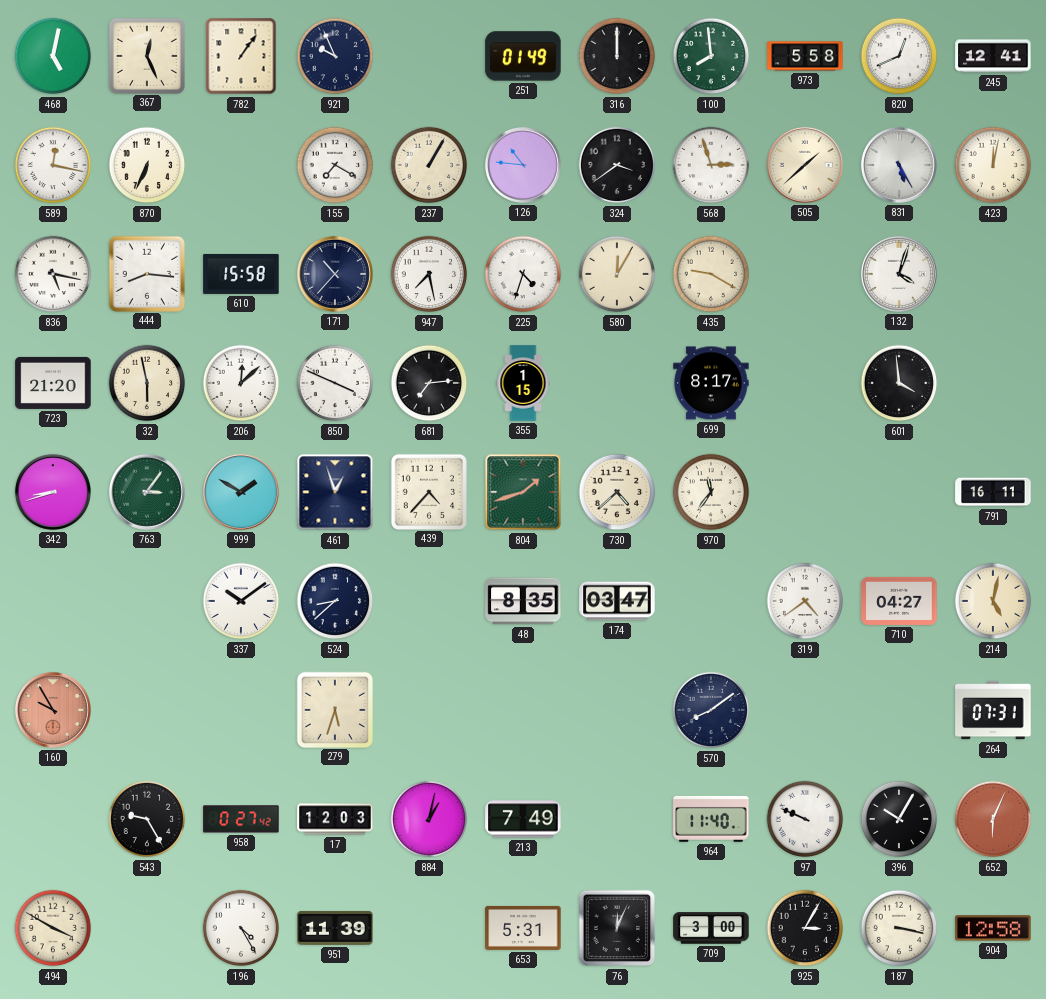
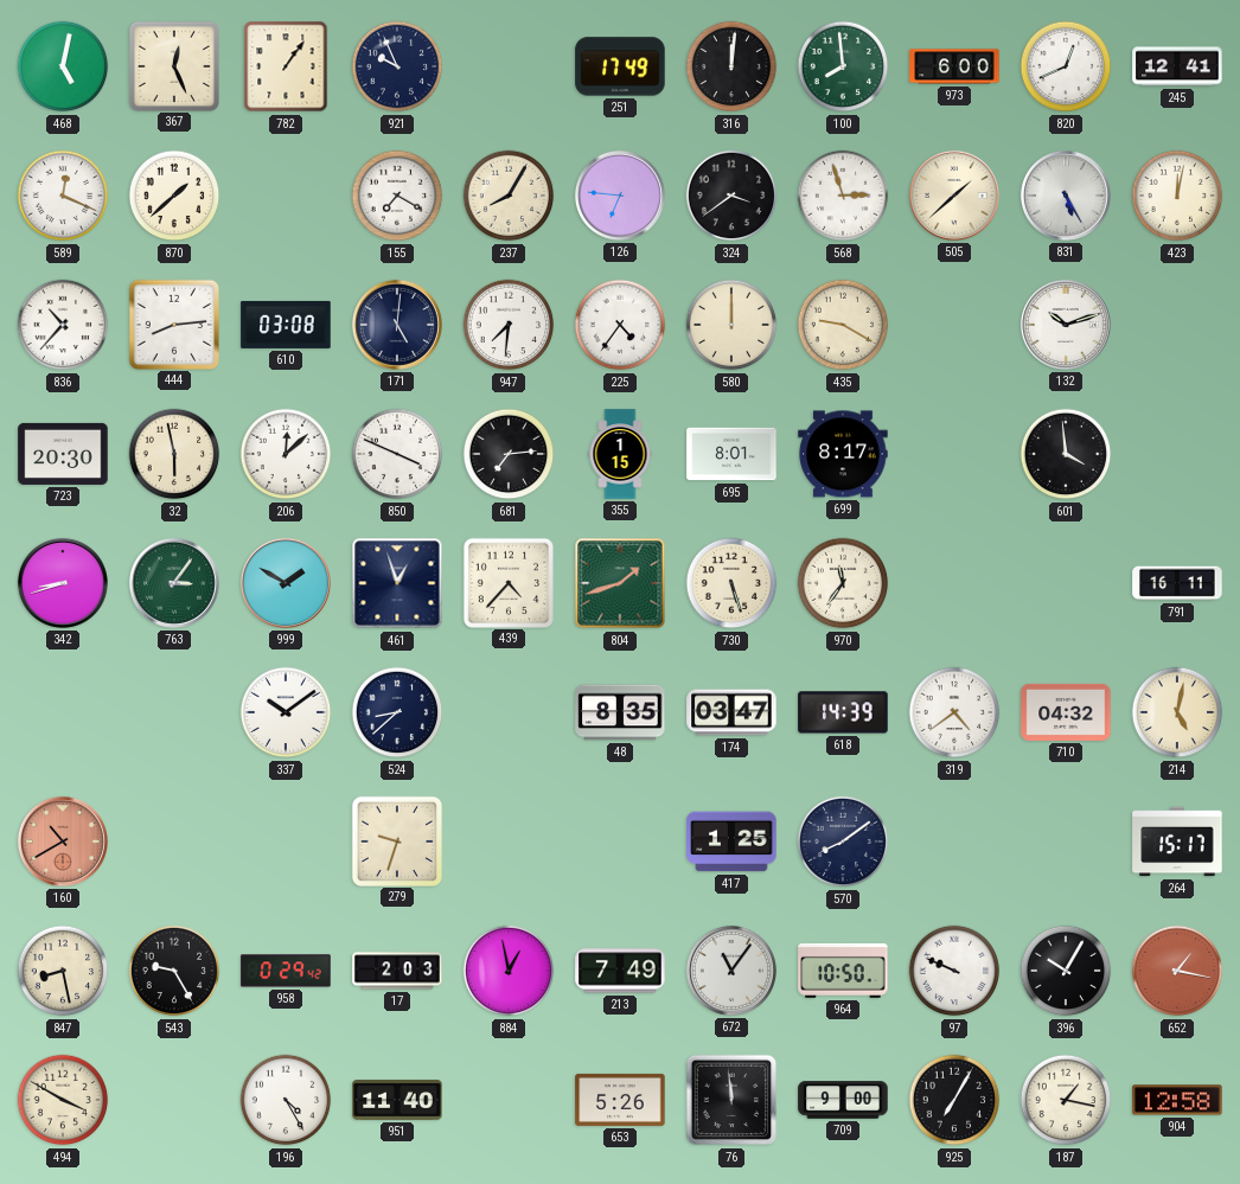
251: 01:49 -> 17:49 (620, 66)
316: 12:00 -> 12:01 (731, 66)
973: 5:58 -> 6:00 (954, 66)
589: 12:17 -> 12:19 (63, 196)
870: 6:34 -> 1:38 (174, 196)
237: 1:05 -> 8:05 (509, 196)
126: 10:46 -> 6:46 (620, 196)
836: 5:17 -> 10:37 (63, 325)
444: 8:16 -> 8:14 (173, 324)
610: 15:58 -> 03:08 (286, 325)
171: 10:37 -> 5:01 (397, 325)
947: 7:28 -> 7:31 (509, 325)
225: 4:33 -> 4:36 (620, 325)
580: 12:05 -> 12:00 (731, 325)
132: 4:03 -> 10:12 (1066, 325)
723: 21:20 -> 20:30 (63, 454)
695: none -> 8:01 (731, 454)
730: 4:38 -> 5:27 (731, 583)
618: none -> 14:39 (843, 712)
710: 04:27 -> 04:32 (1066, 712)
160: 9:55 -> 10:40 (63, 841)
279: 5:33 -> 9:33 (396, 840)
417: none -> 1:25 (731, 841)
264: 07:31 -> 15:17 (1177, 841)
847: none -> 8:28 (63, 971)
958: 0:27 -> 0:29 (286, 971)
17: 12:03 -> 2:03 (397, 971)
884: 1:02 -> 12:58 (509, 971)
672: none -> 11:06 (731, 971)
964: 11:40 -> 10:50 (843, 971)
652: 6:04 -> 1:17 (1177, 971)
951: 11:39 -> 11:40 (397, 1100)
653: 5:31 -> 5:26 (620, 1100)
76: 12:04 -> 11:59 (731, 1100)
709: 3:00 -> 9:00 (843, 1100)
925: 3:05 -> 7:05 (954, 1100)
187: 3:17 -> 1:17 (1066, 1100)
